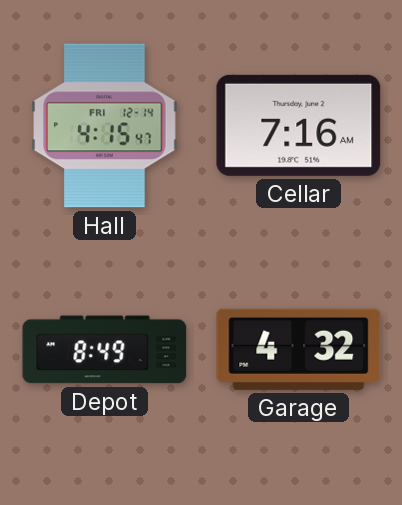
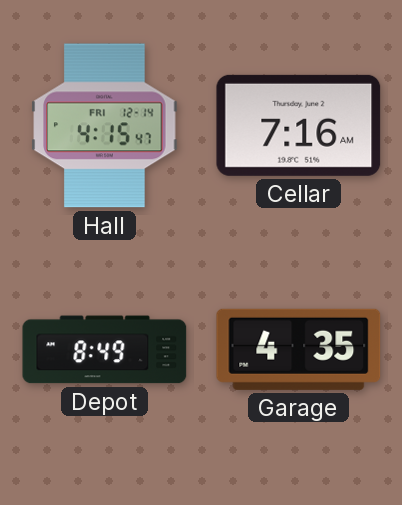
Garage: 4:32 -> 4:35 (299, 349)
